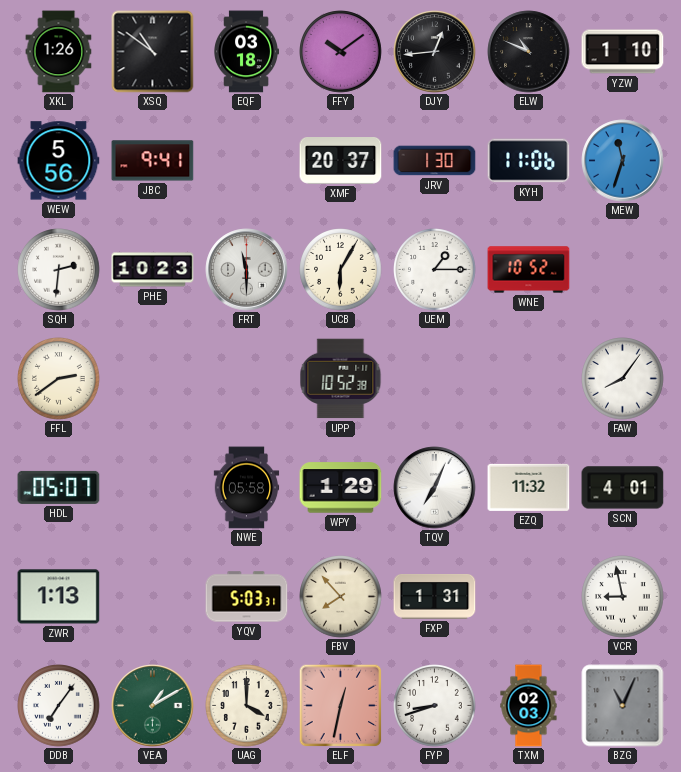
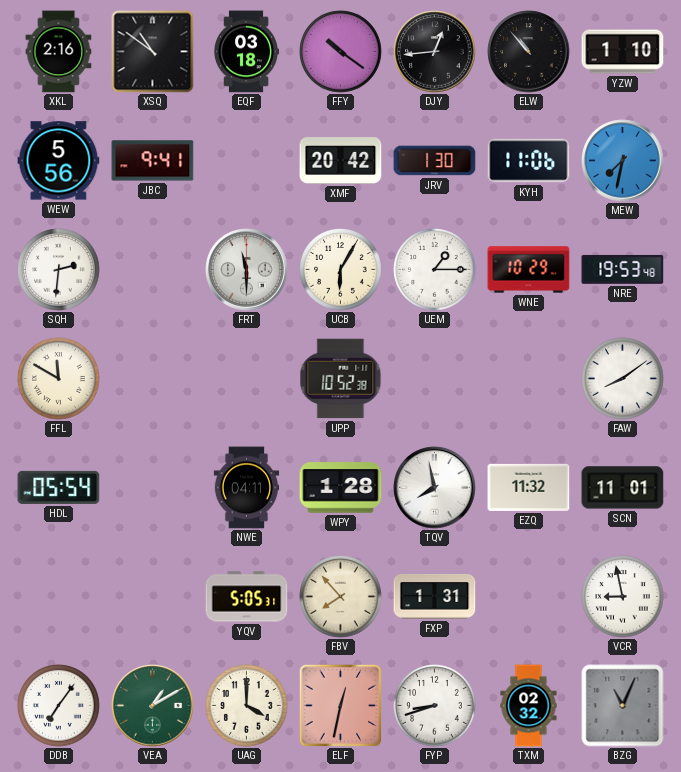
XKL: 1:26 -> 2:16 (59, 52)
FFY: 10:09 -> 10:21 (341, 52)
ELW: 10:49 -> 10:53 (529, 52)
XMF: 20:37 -> 20:42 (341, 161)
MEW: 11:33 -> 7:32 (623, 161)
PHE: 10:23 -> none (153, 270)
WNE: 10:52 -> 10:29 (529, 270)
NRE: none -> 19:53 (623, 269)
FFL: 2:39 -> 11:50 (59, 379)
FAW: 8:06 -> 8:09 (623, 379)
HDL: 05:07 -> 05:54 (59, 487)
NWE: 05:58 -> 04:11 (247, 488)
WPY: 1:29 -> 1:28 (341, 488)
TQV: 7:04 -> 7:58 (435, 488)
SCN: 4:01 -> 11:01 (623, 488)
ZWR: 1:13 -> none (59, 597)
YQV: 5:03 -> 5:05 (247, 597)
TXM: 02:03 -> 02:32 (529, 706)
